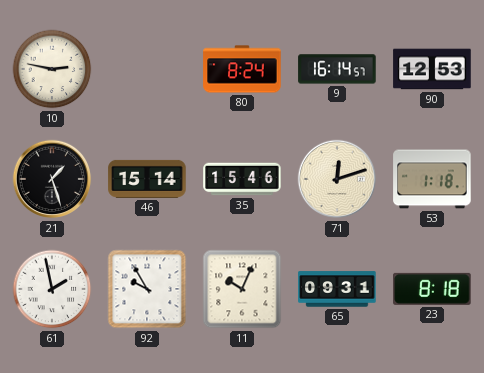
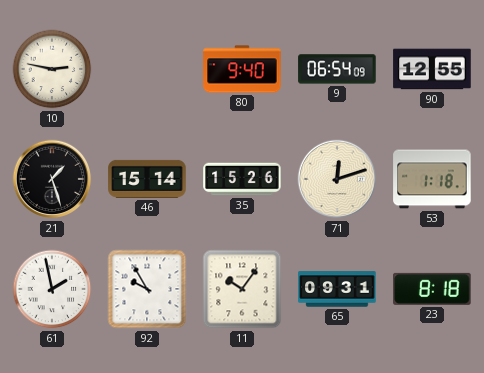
80: 8:24 -> 9:40 (242, 69)
9: 16:14 -> 06:54 (337, 69)
90: 12:53 -> 12:55 (432, 69)
35: 15:46 -> 15:26 (242, 179)
11: 10:04 -> 10:06 (242, 289)
